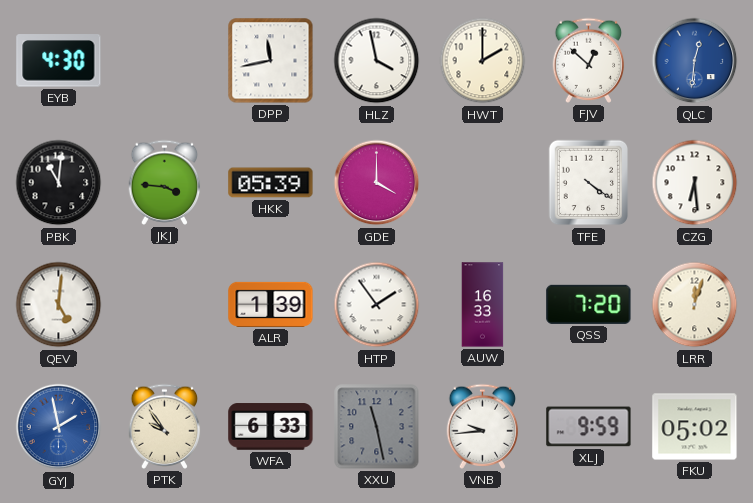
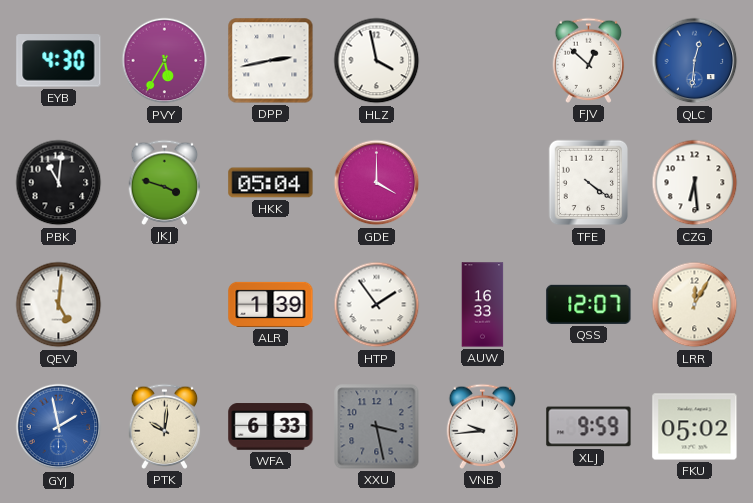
PVY: none -> 5:35 (165, 61)
DPP: 11:43 -> 2:43 (271, 61)
HWT: 2:00 -> none (483, 61)
JKJ: 3:46 -> 3:48 (165, 182)
HKK: 05:39 -> 05:04 (271, 183)
QSS: 7:20 -> 12:07 (589, 304)
LRR: 12:03 -> 12:05 (695, 305)
PTK: 9:54 -> 10:01 (165, 426)
XXU: 11:28 -> 3:28 (377, 427)
